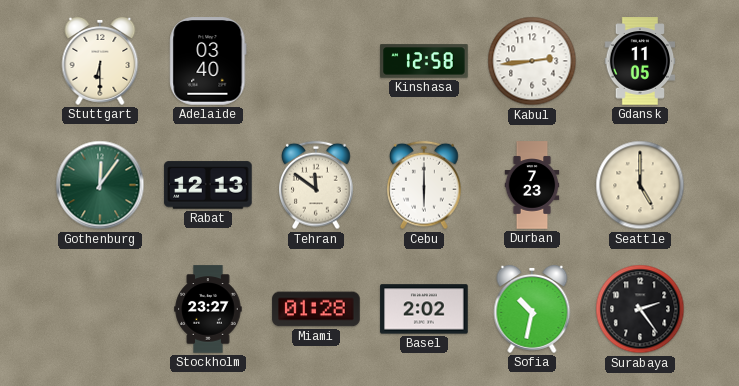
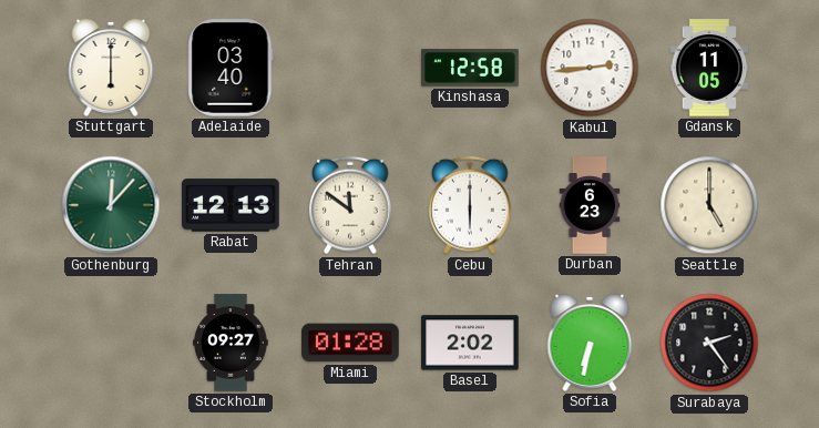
Stuttgart: 6:30 -> 6:00 (111, 68)
Gothenburg: 12:06 -> 12:07 (111, 205)
Durban: 7:23 -> 6:23 (590, 205)
Stockholm: 23:27 -> 09:27 (231, 343)
Sofia: 10:32 -> 6:32 (590, 343)
